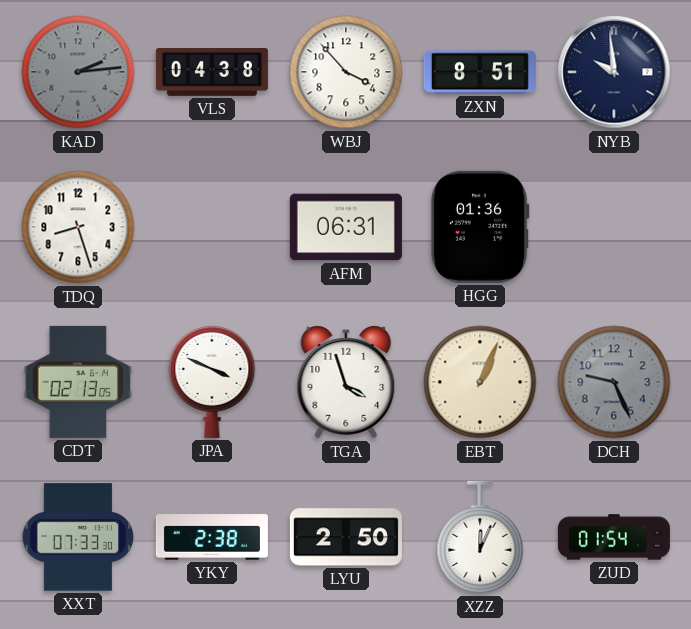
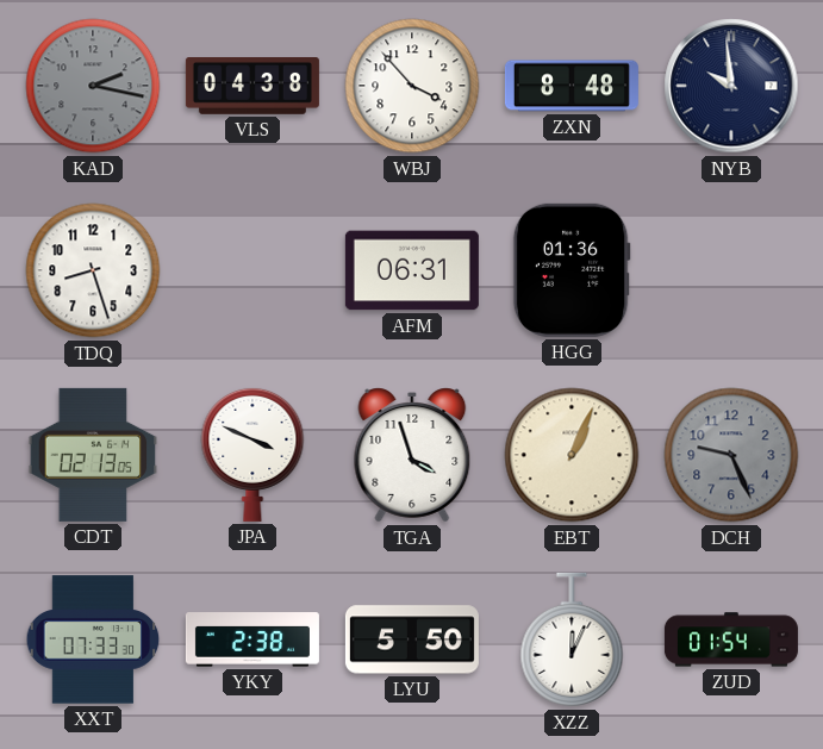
KAD: 2:14 -> 2:17 (93, 86)
ZXN: 8:51 -> 8:48 (572, 86)
LYU: 2:50 -> 5:50 (412, 639)
